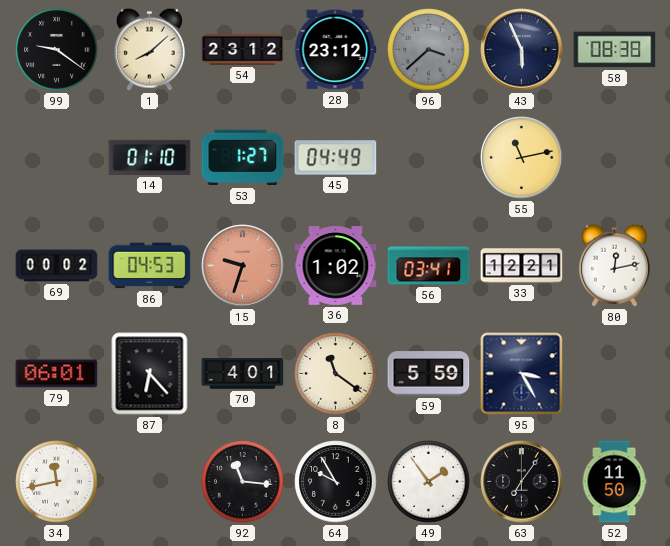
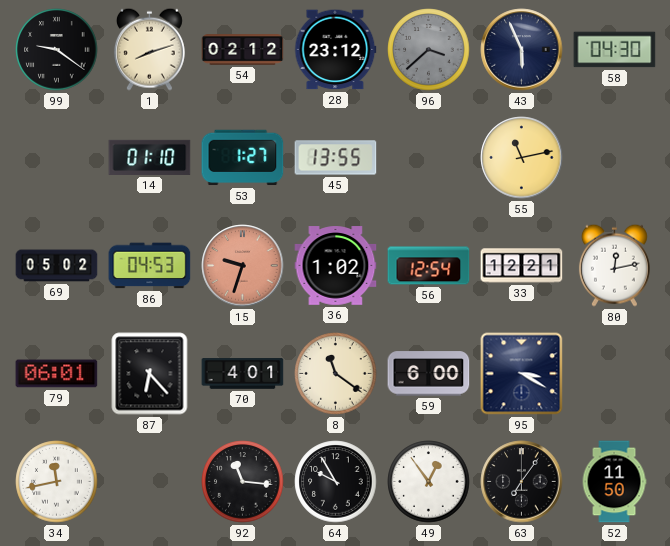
1: 8:08 -> 8:12 (149, 49)
54: 23:12 -> 02:12 (243, 50)
58: 08:38 -> 04:30 (615, 50)
45: 04:49 -> 13:55 (336, 158)
69: 00:02 -> 05:02 (57, 266)
56: 03:41 -> 12:54 (429, 266)
59: 5:59 -> 6:00 (429, 374)
95: 3:25 -> 3:20 (522, 374)
49: 1:54 -> 12:54 (429, 482)
